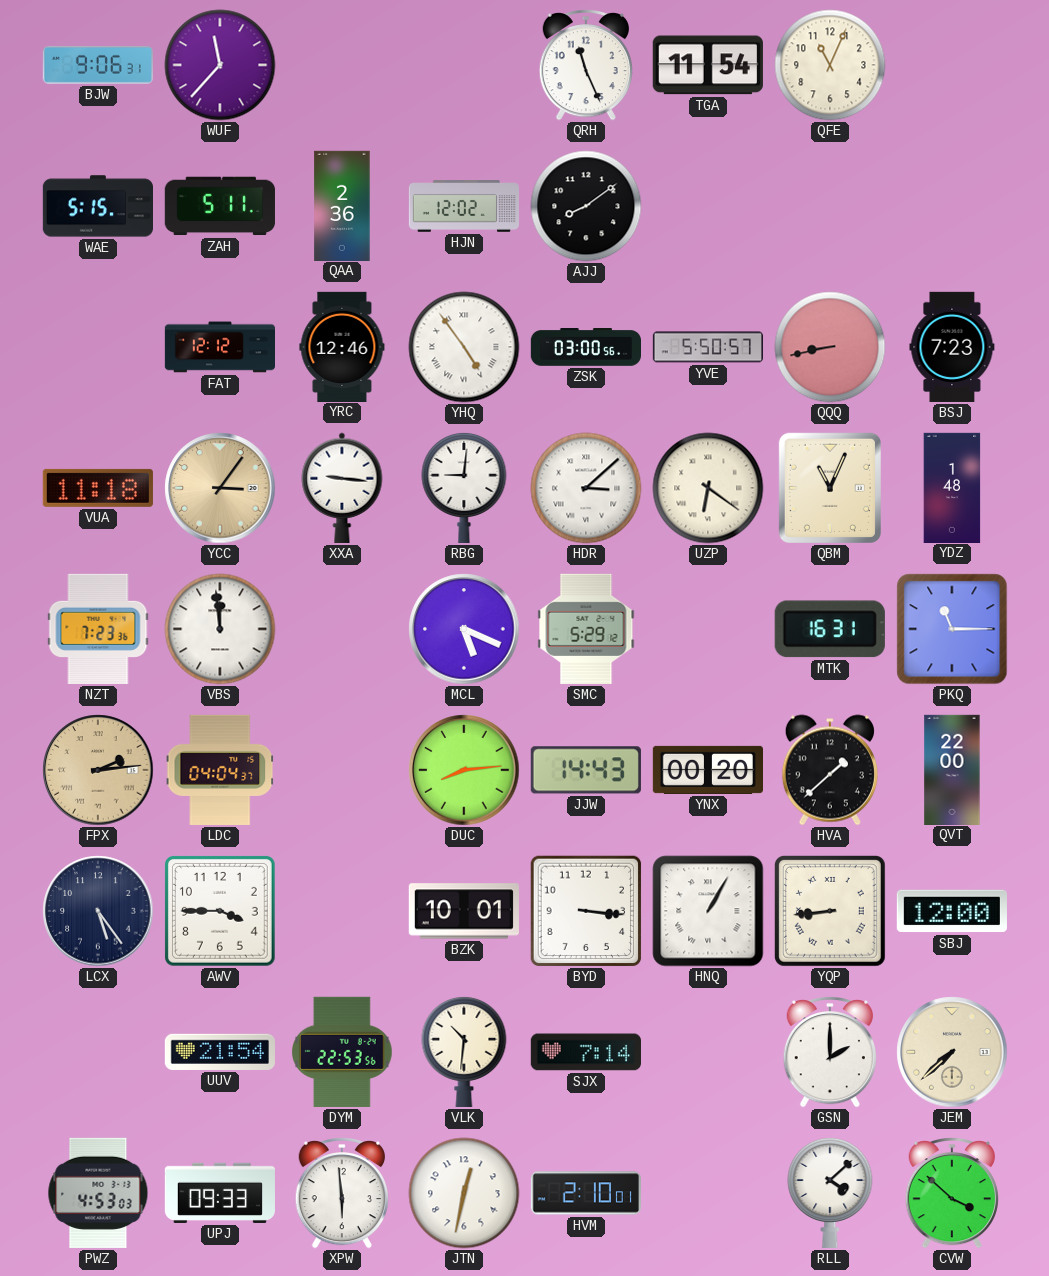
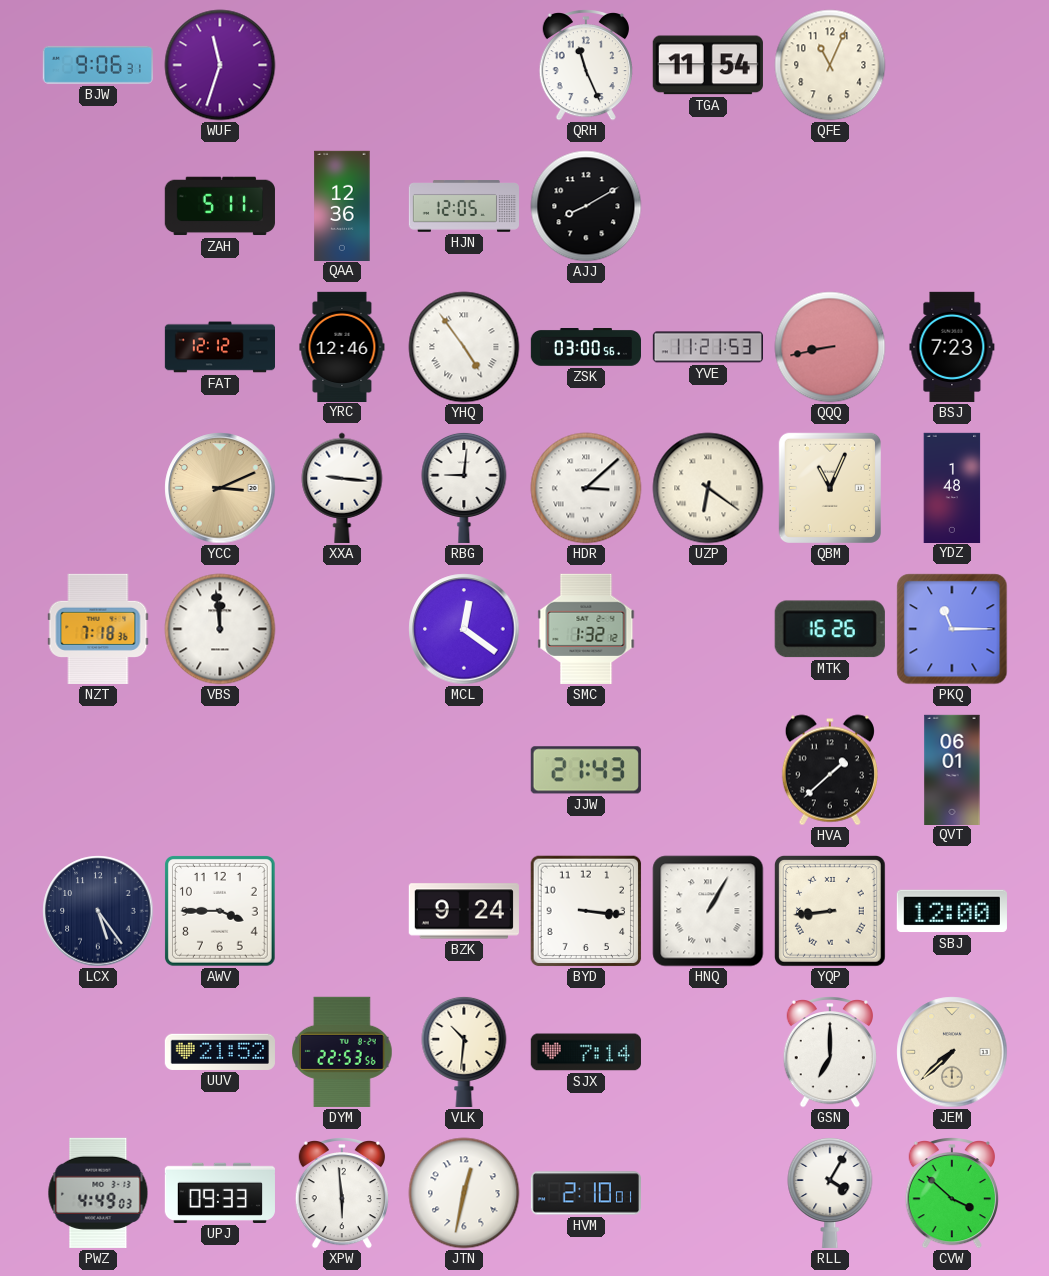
WUF: 11:37 -> 11:33 (220, 65)
WAE: 5:15 -> none (97, 206)
QAA: 2:36 -> 12:36 (342, 205)
HJN: 12:02 -> 12:05 (463, 206)
AJJ: 8:09 -> 8:10 (586, 206)
YVE: 5:50 -> 11:21 (707, 347)
VUA: 11:18 -> none (98, 488)
YCC: 3:06 -> 3:11 (220, 488)
NZT: 7:23 -> 7:18 (98, 629)
MCL: 5:19 -> 12:21 (464, 629)
SMC: 5:29 -> 1:32 (586, 629)
MTK: 16:31 -> 16:26 (830, 629)
FPX: 2:14 -> none (98, 770)
LDC: 04:04 -> none (220, 770)
DUC: 8:14 -> none (464, 770)
JJW: 14:43 -> 21:43 (586, 770)
YNX: 00:20 -> none (707, 770)
QVT: 22:00 -> 06:01 (952, 769)
BZK: 10:01 -> 9:24 (464, 911)
UUV: 21:54 -> 21:52 (220, 1052)
GSN: 2:00 -> 7:00 (830, 1053)
PWZ: 4:53 -> 4:49 (98, 1193)
RLL: 4:08 -> 4:05 (830, 1192)
